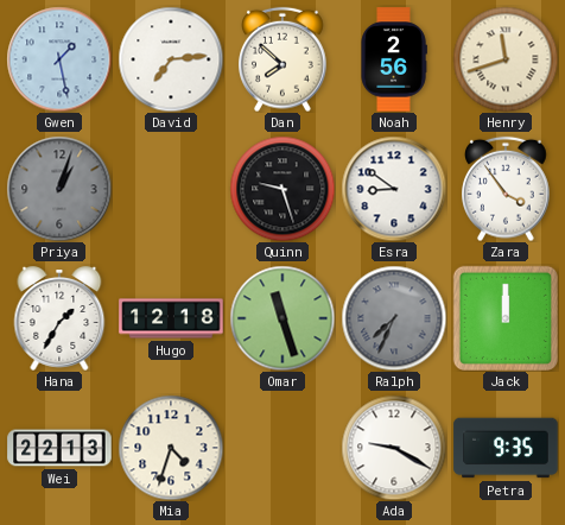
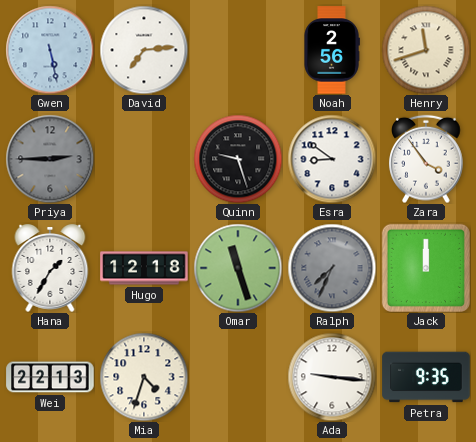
Gwen: 1:28 -> 5:28 (50, 50)
Dan: 7:52 -> none (282, 59)
Priya: 1:03 -> 2:45 (50, 159)
Ada: 9:20 -> 9:16 (332, 377)
